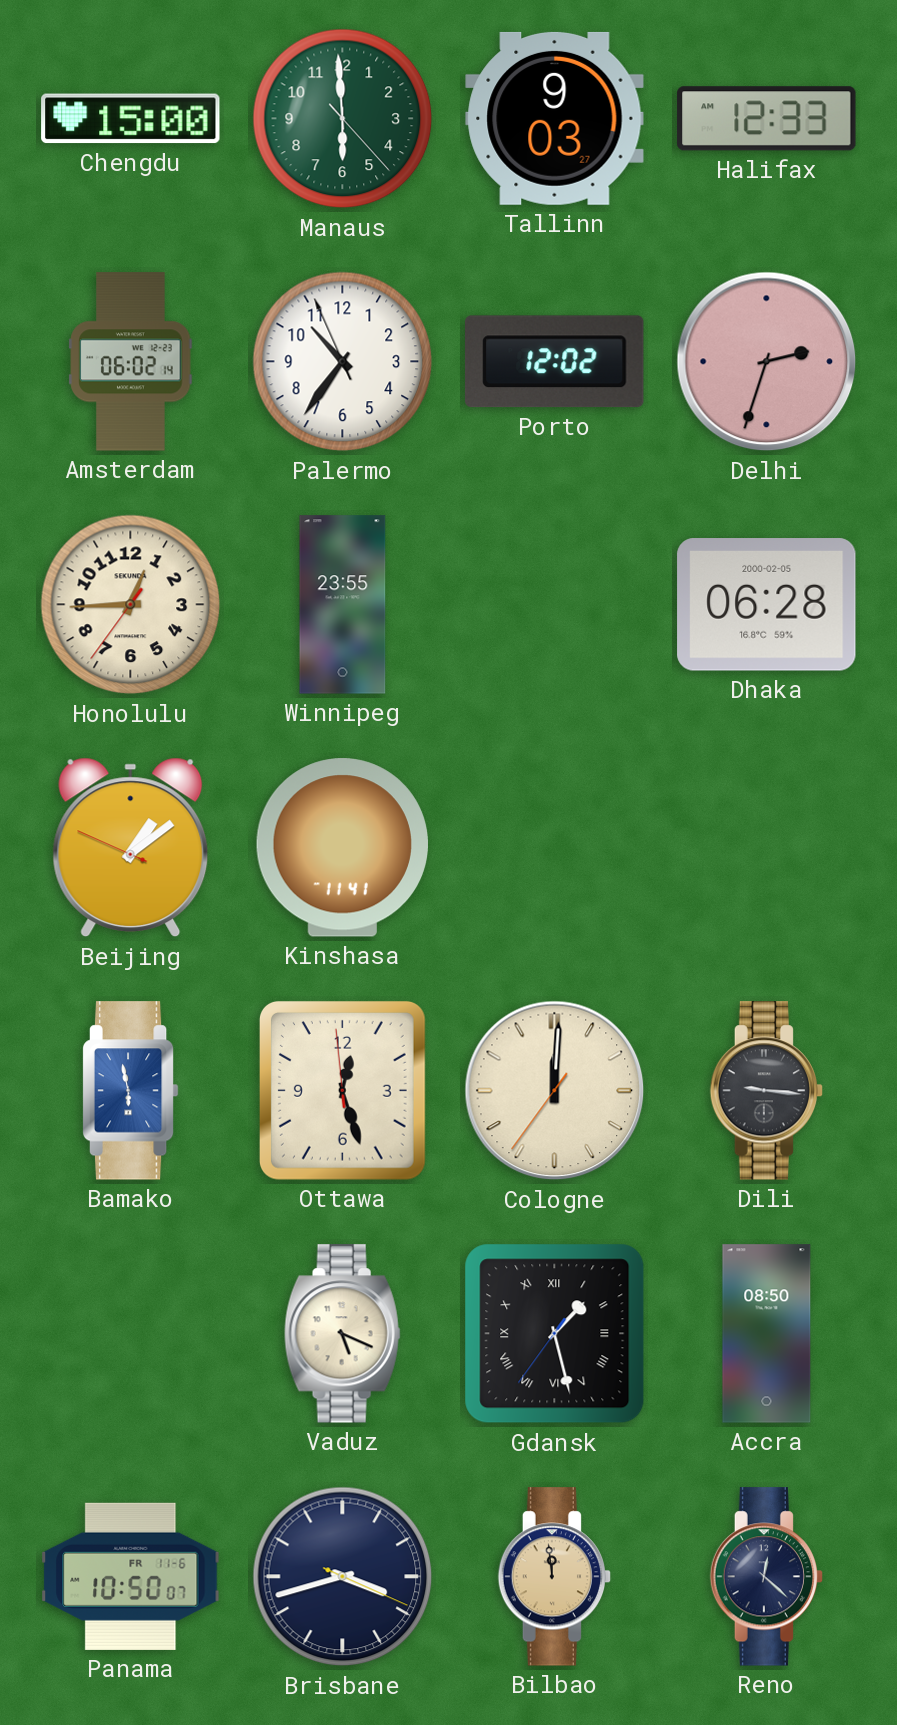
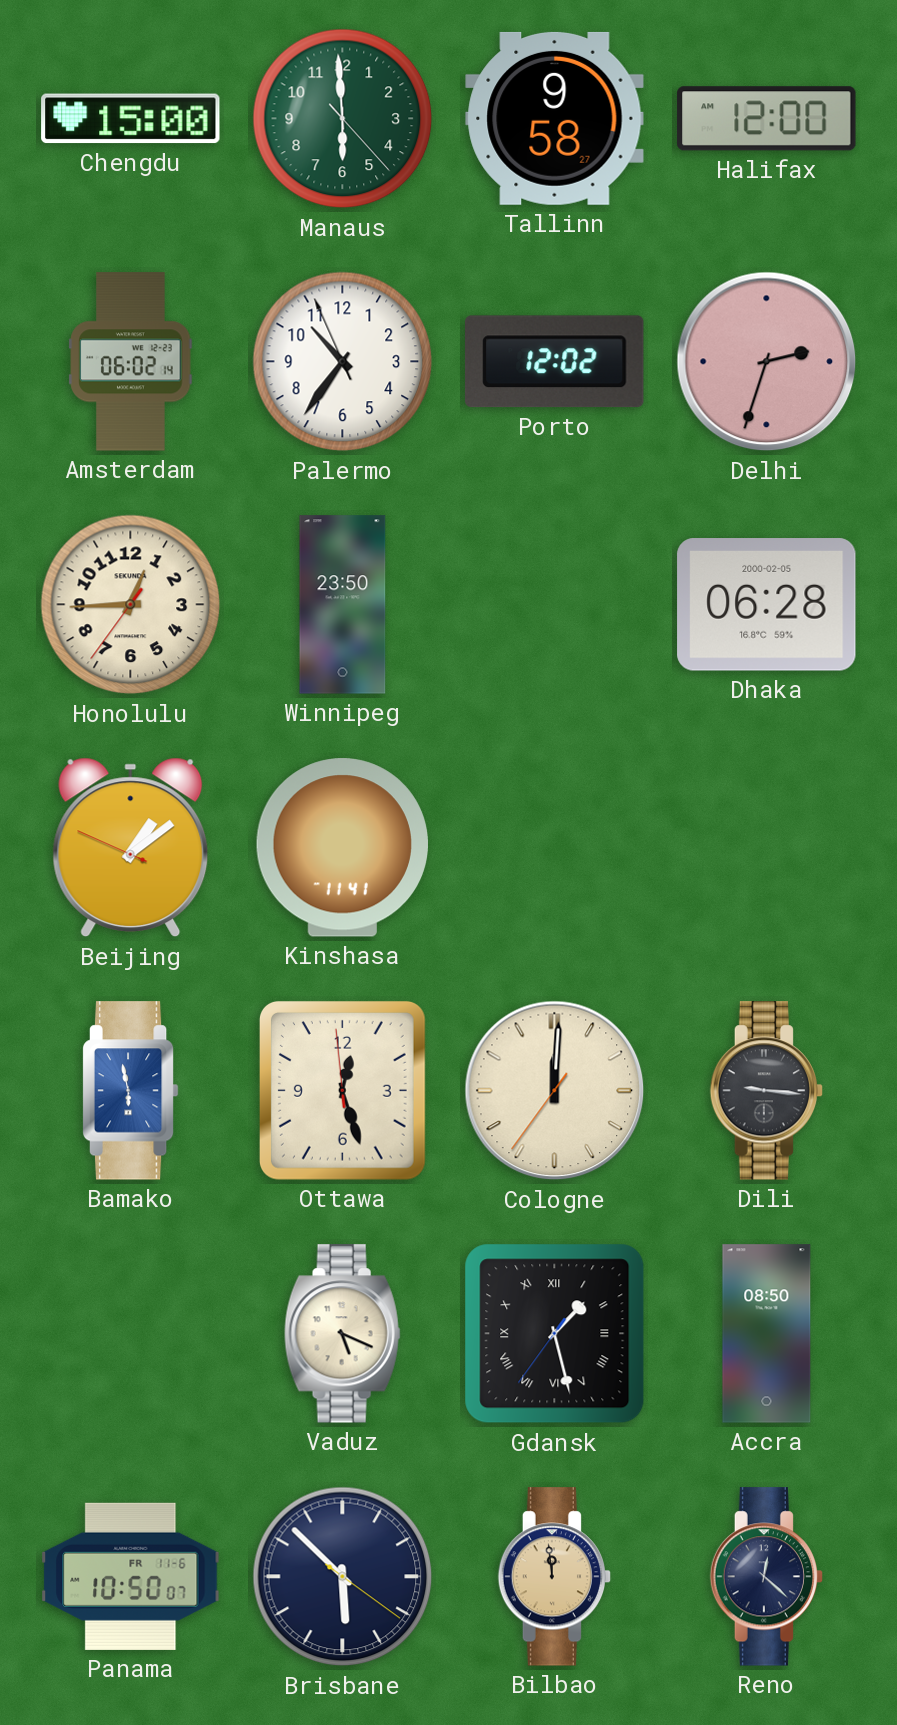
Tallinn: 9:03 -> 9:58 (555, 118)
Halifax: 12:33 -> 12:00 (767, 119)
Winnipeg: 23:55 -> 23:50 (343, 605)
Brisbane: 3:42 -> 5:52 (343, 1577)
